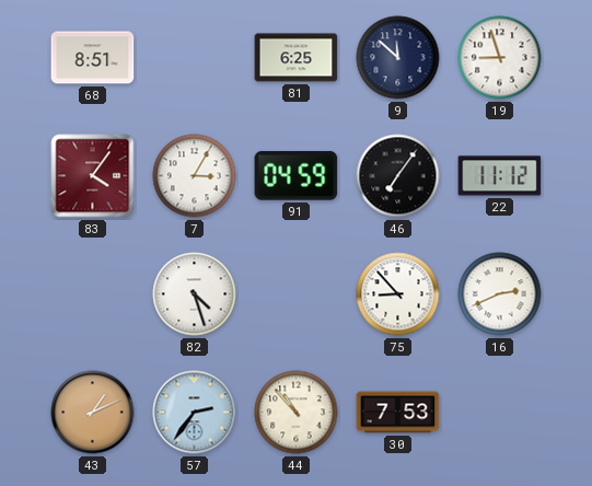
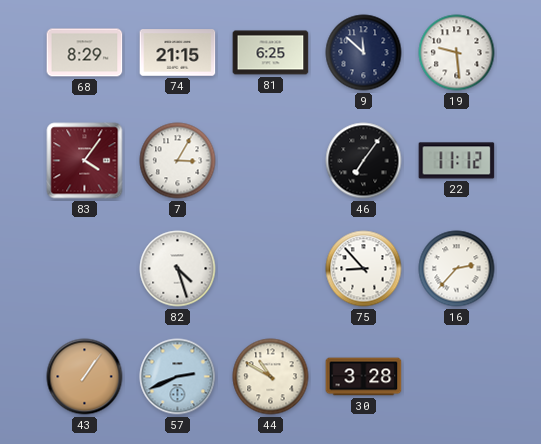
68: 8:51 -> 8:29 (85, 53)
74: none -> 21:15 (178, 53)
19: 8:57 -> 9:29 (457, 53)
91: 04:59 -> none (297, 176)
16: 2:41 -> 2:37 (457, 269)
43: 1:11 -> 1:06 (85, 377)
57: 2:36 -> 2:41 (178, 377)
44: 10:53 -> 10:50 (271, 377)
30: 7:53 -> 3:28 (364, 377)
